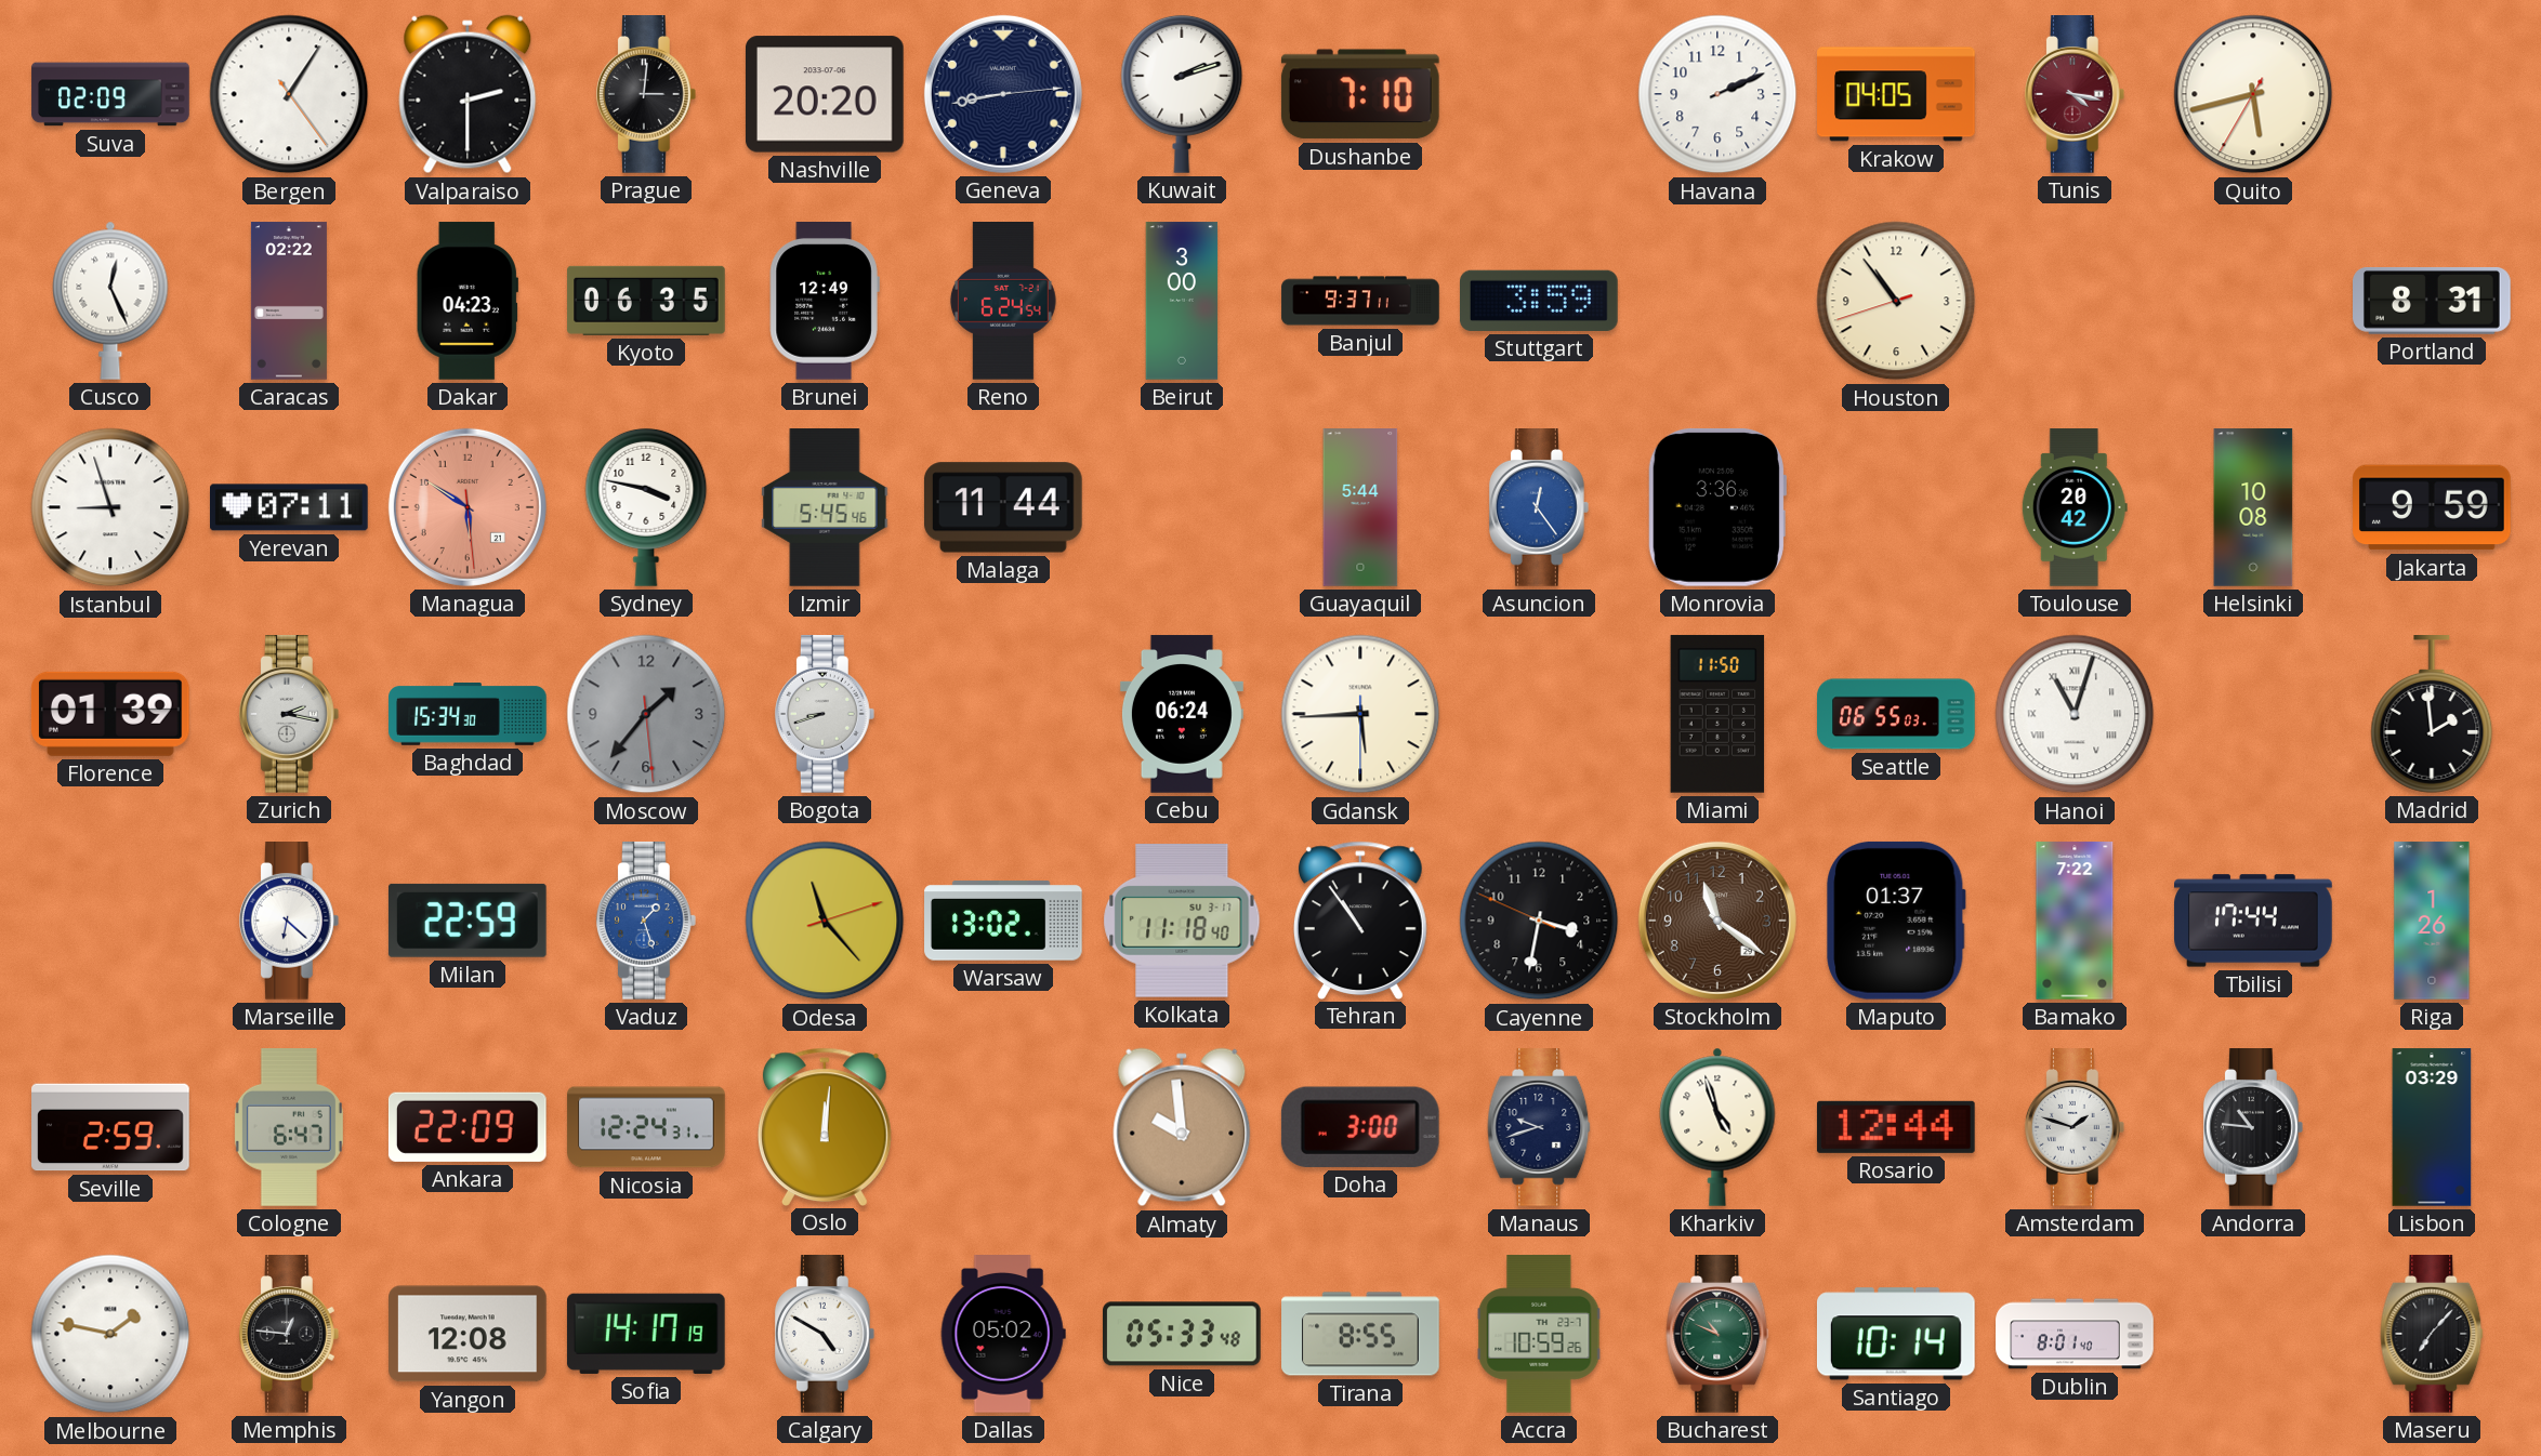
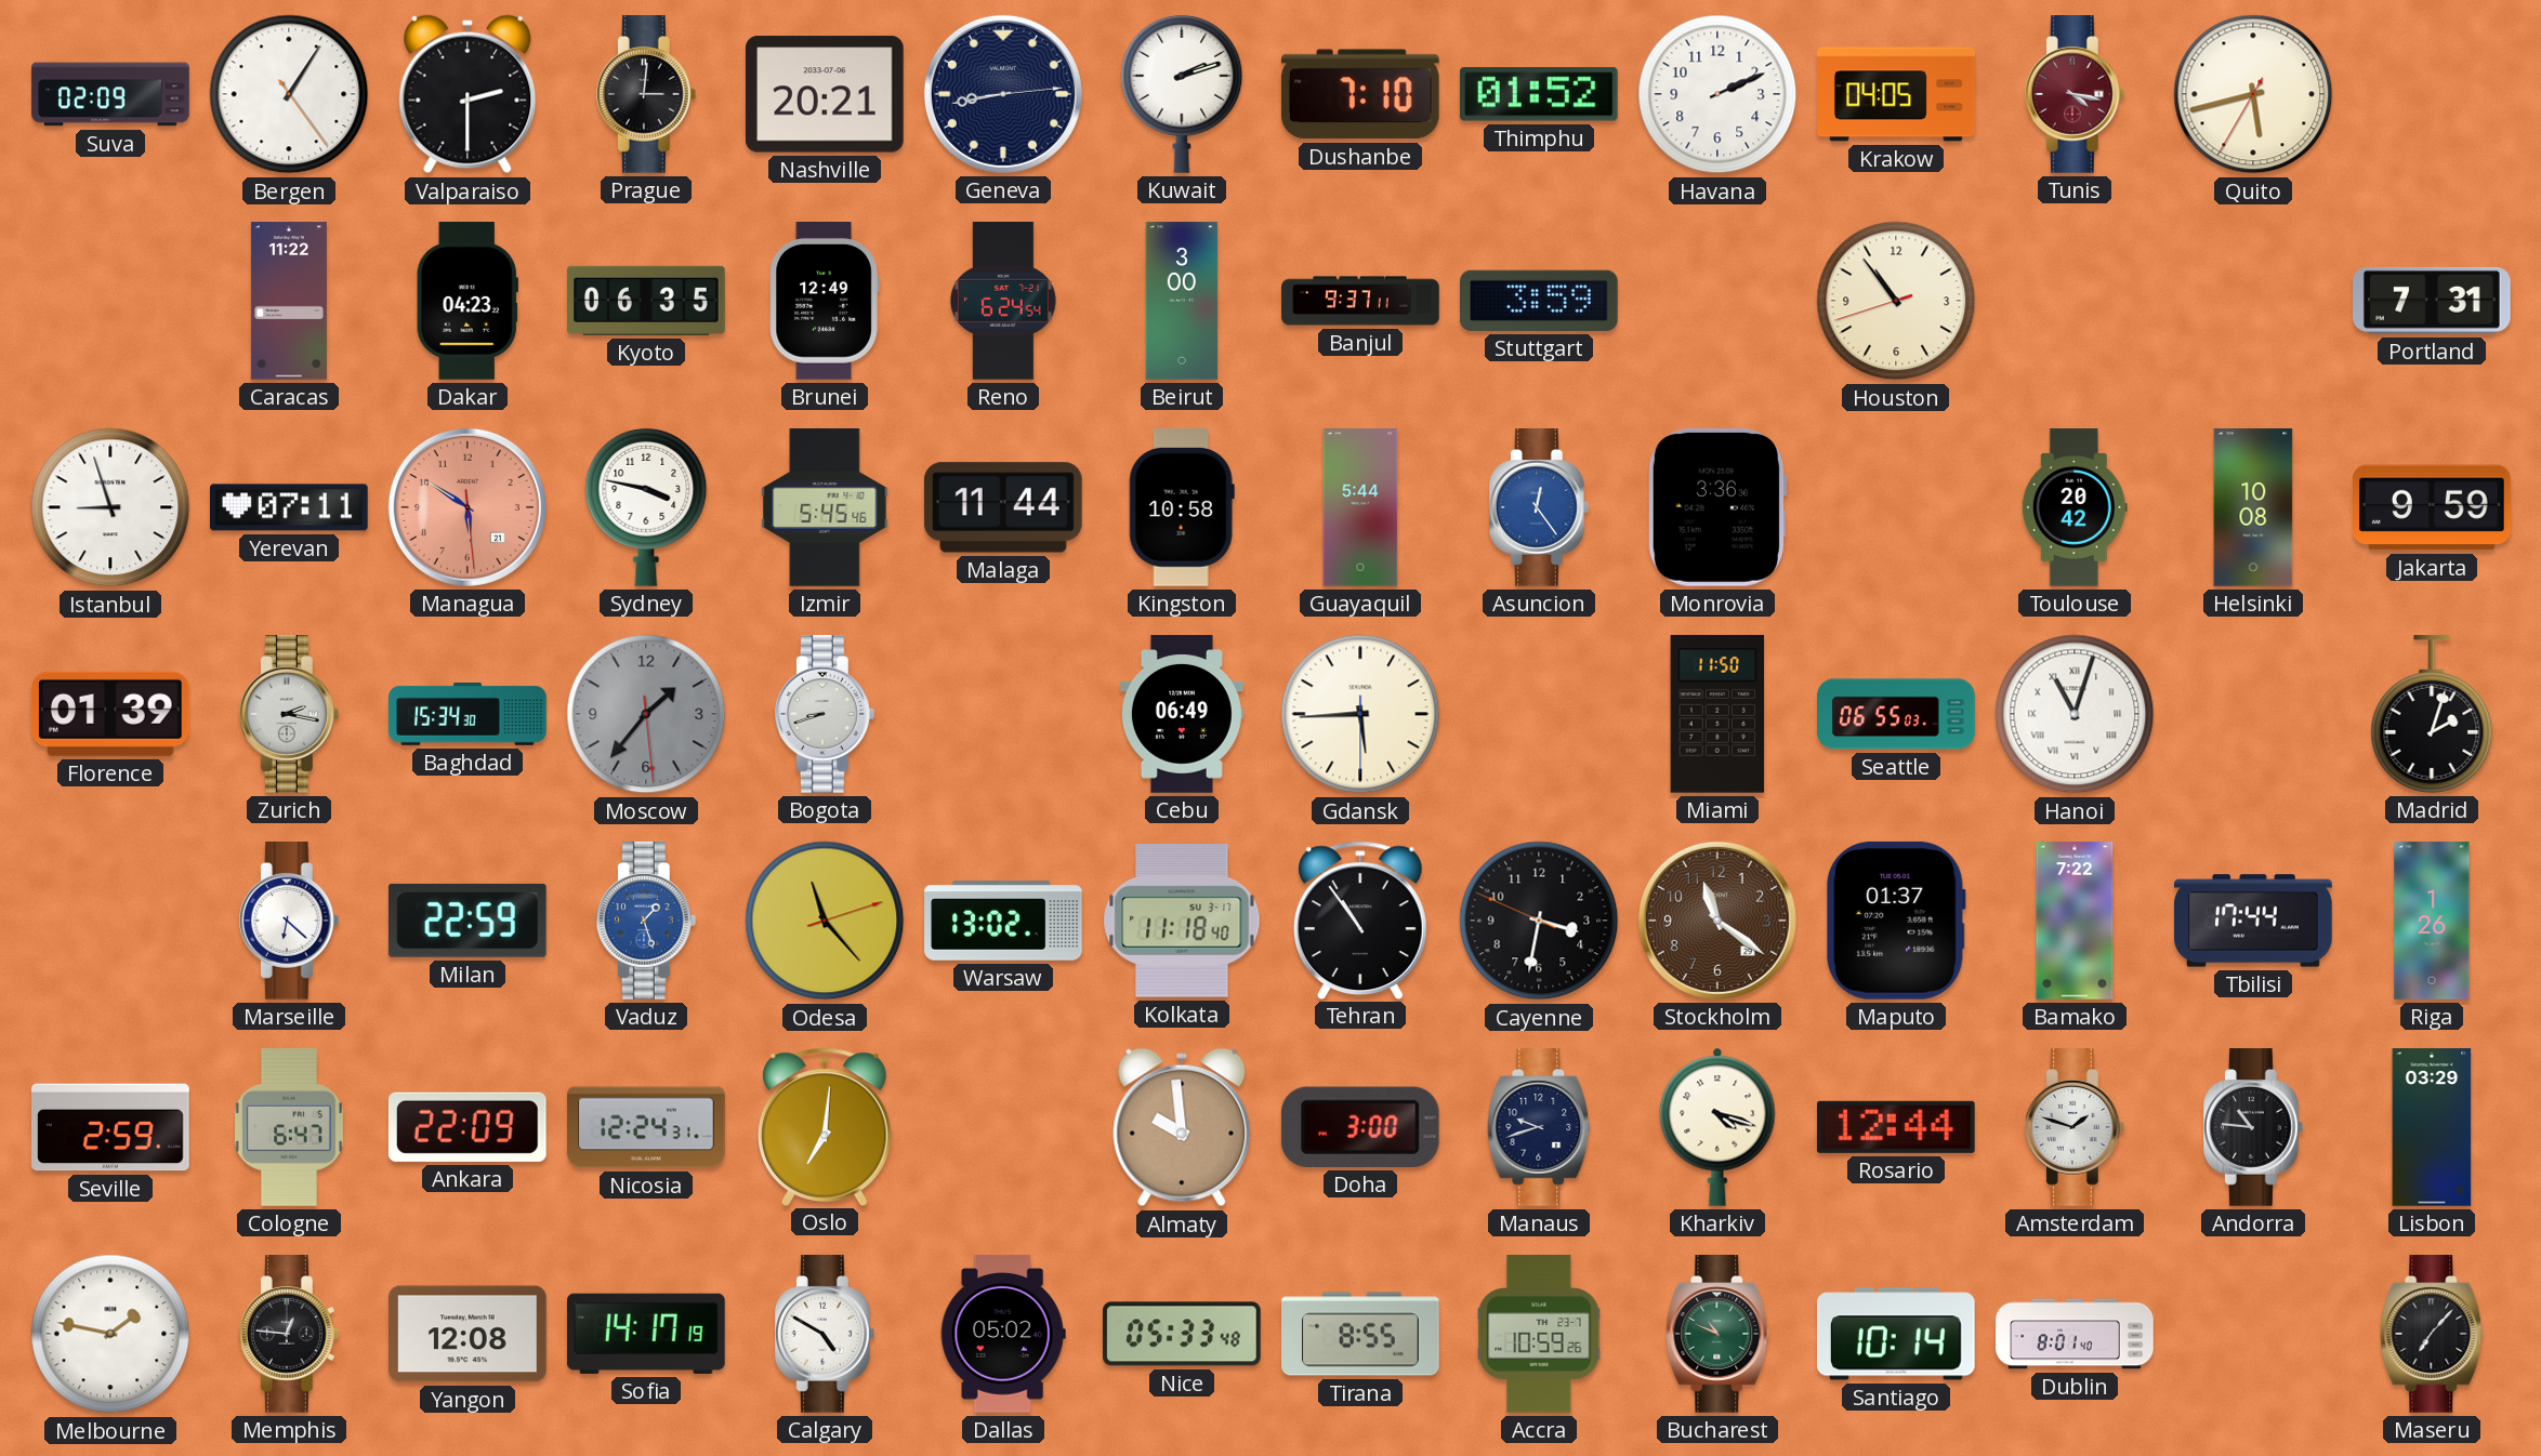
Nashville: 20:20 -> 20:21 (825, 94)
Thimphu: none -> 01:52 (1539, 94)
Cusco: 12:26 -> none (110, 301)
Caracas: 02:22 -> 11:22 (289, 301)
Portland: 8:31 -> 7:31 (2433, 302)
Kingston: none -> 10:58 (1182, 508)
Cebu: 06:24 -> 06:49 (1182, 714)
Madrid: 1:59 -> 2:03 (2432, 715)
Oslo: 12:01 -> 7:01 (825, 1126)
Kharkiv: 4:57 -> 4:18 (1717, 1127)
